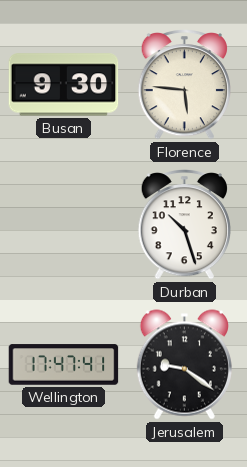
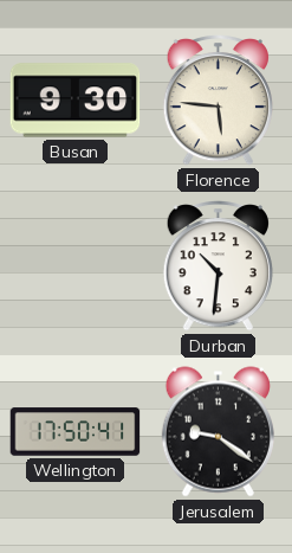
Durban: 10:27 -> 10:31 (218, 266)
Wellington: 17:47 -> 17:50 (76, 432)
